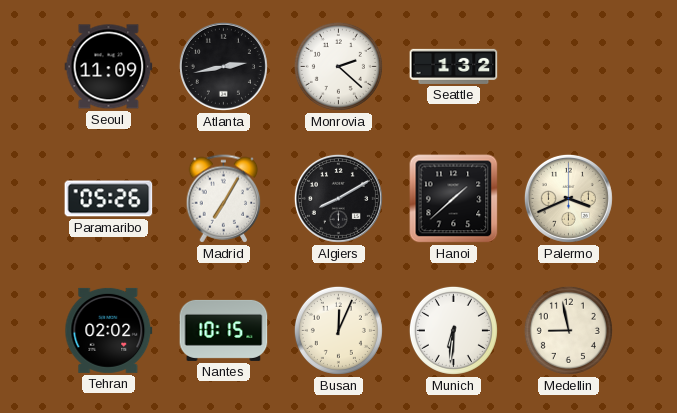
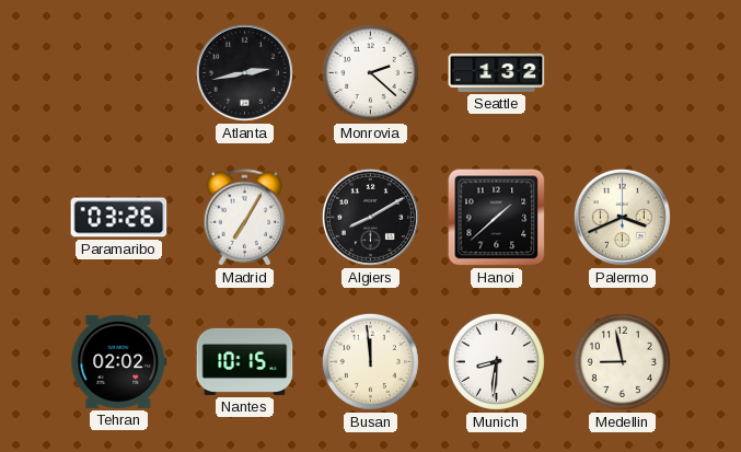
Seoul: 11:09 -> none (109, 67)
Paramaribo: 05:26 -> 03:26 (119, 218)
Busan: 12:04 -> 11:59 (370, 361)
Munich: 6:31 -> 8:31 (496, 361)
